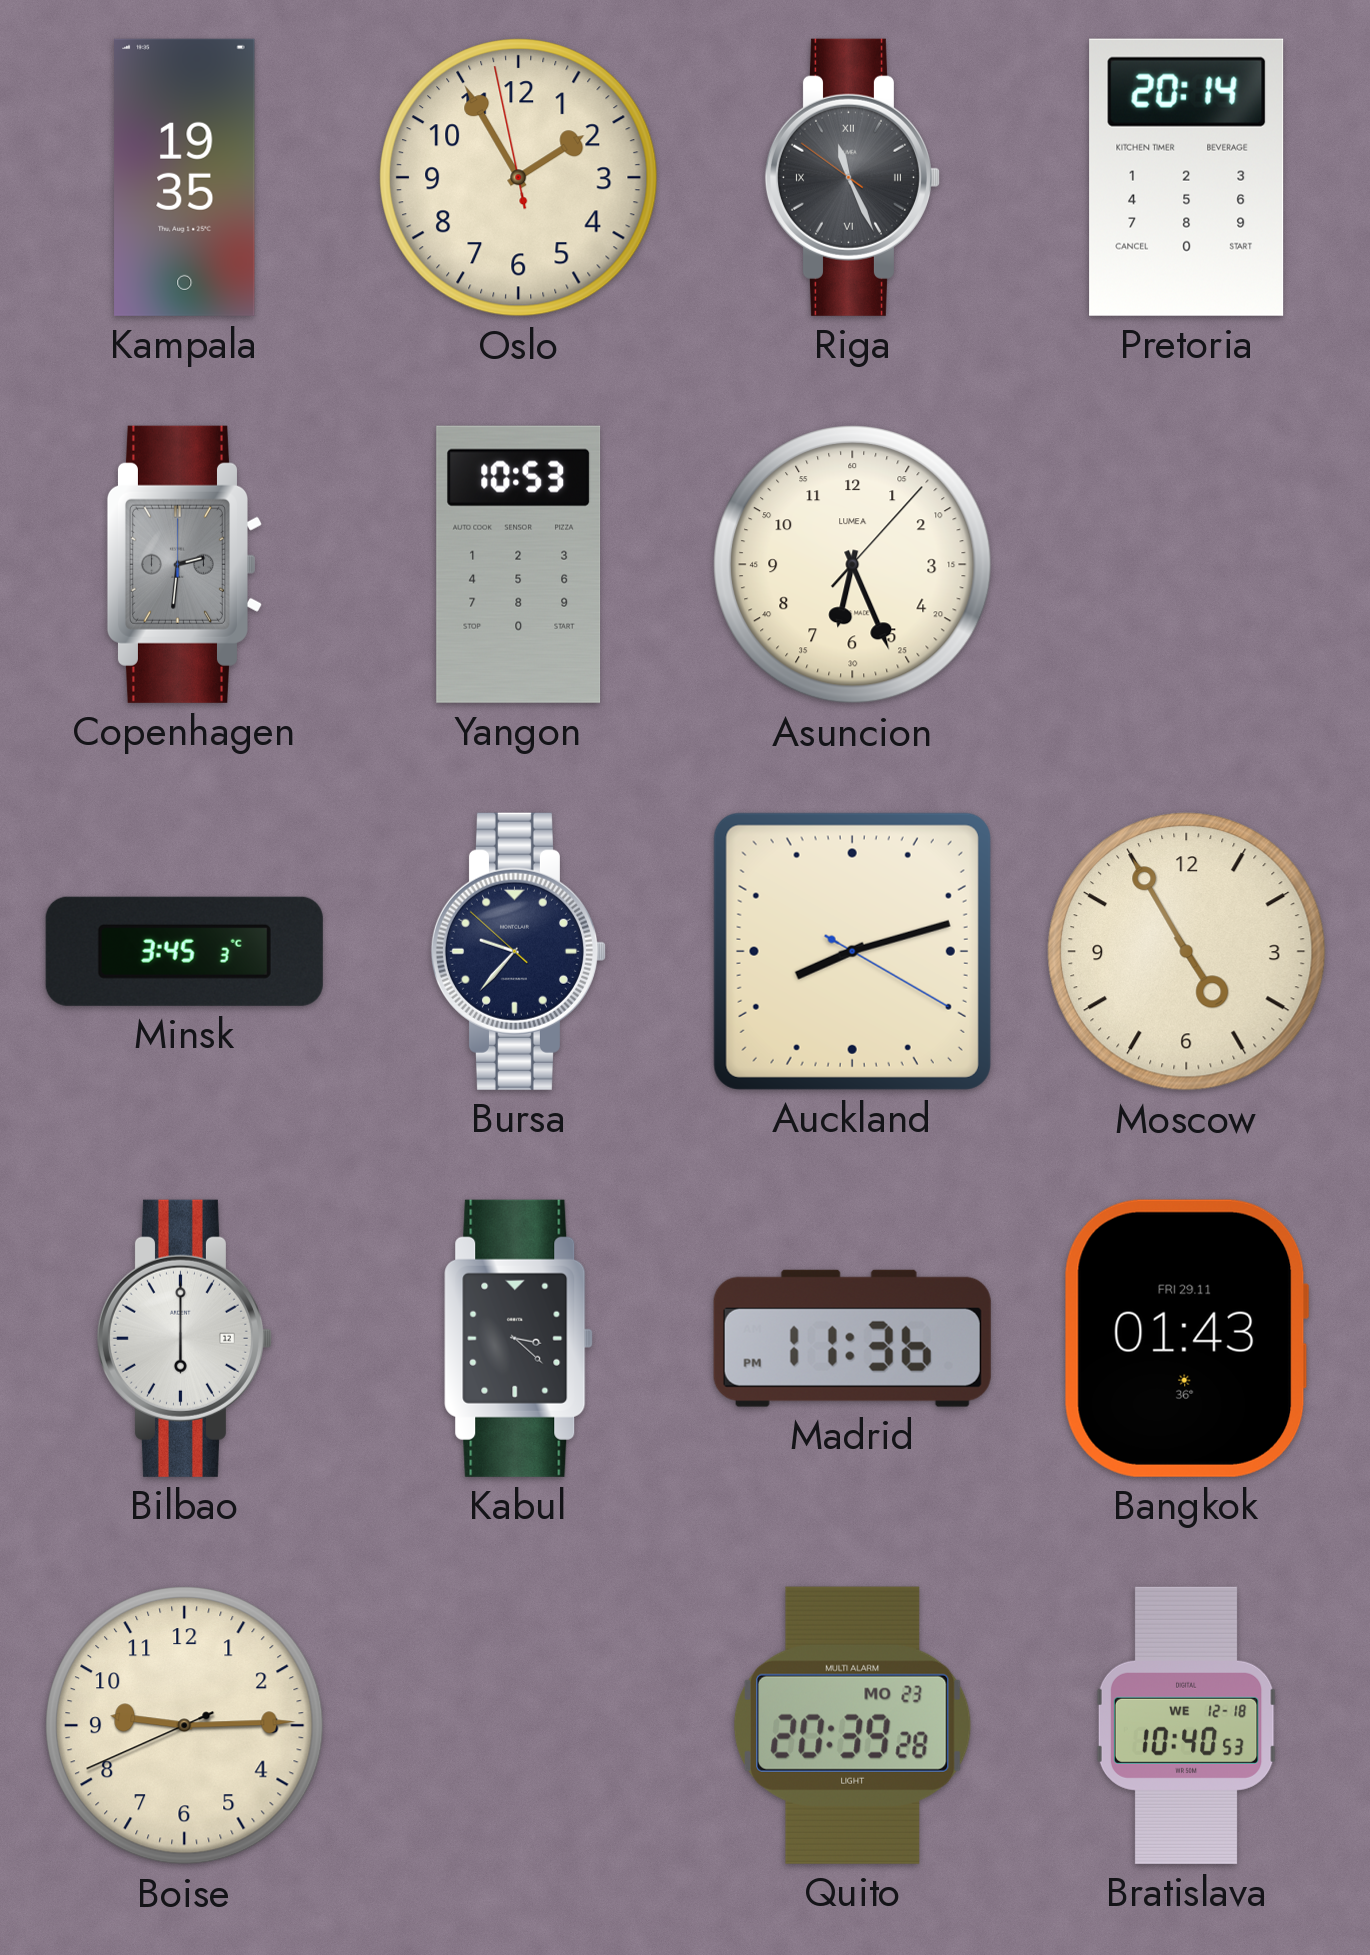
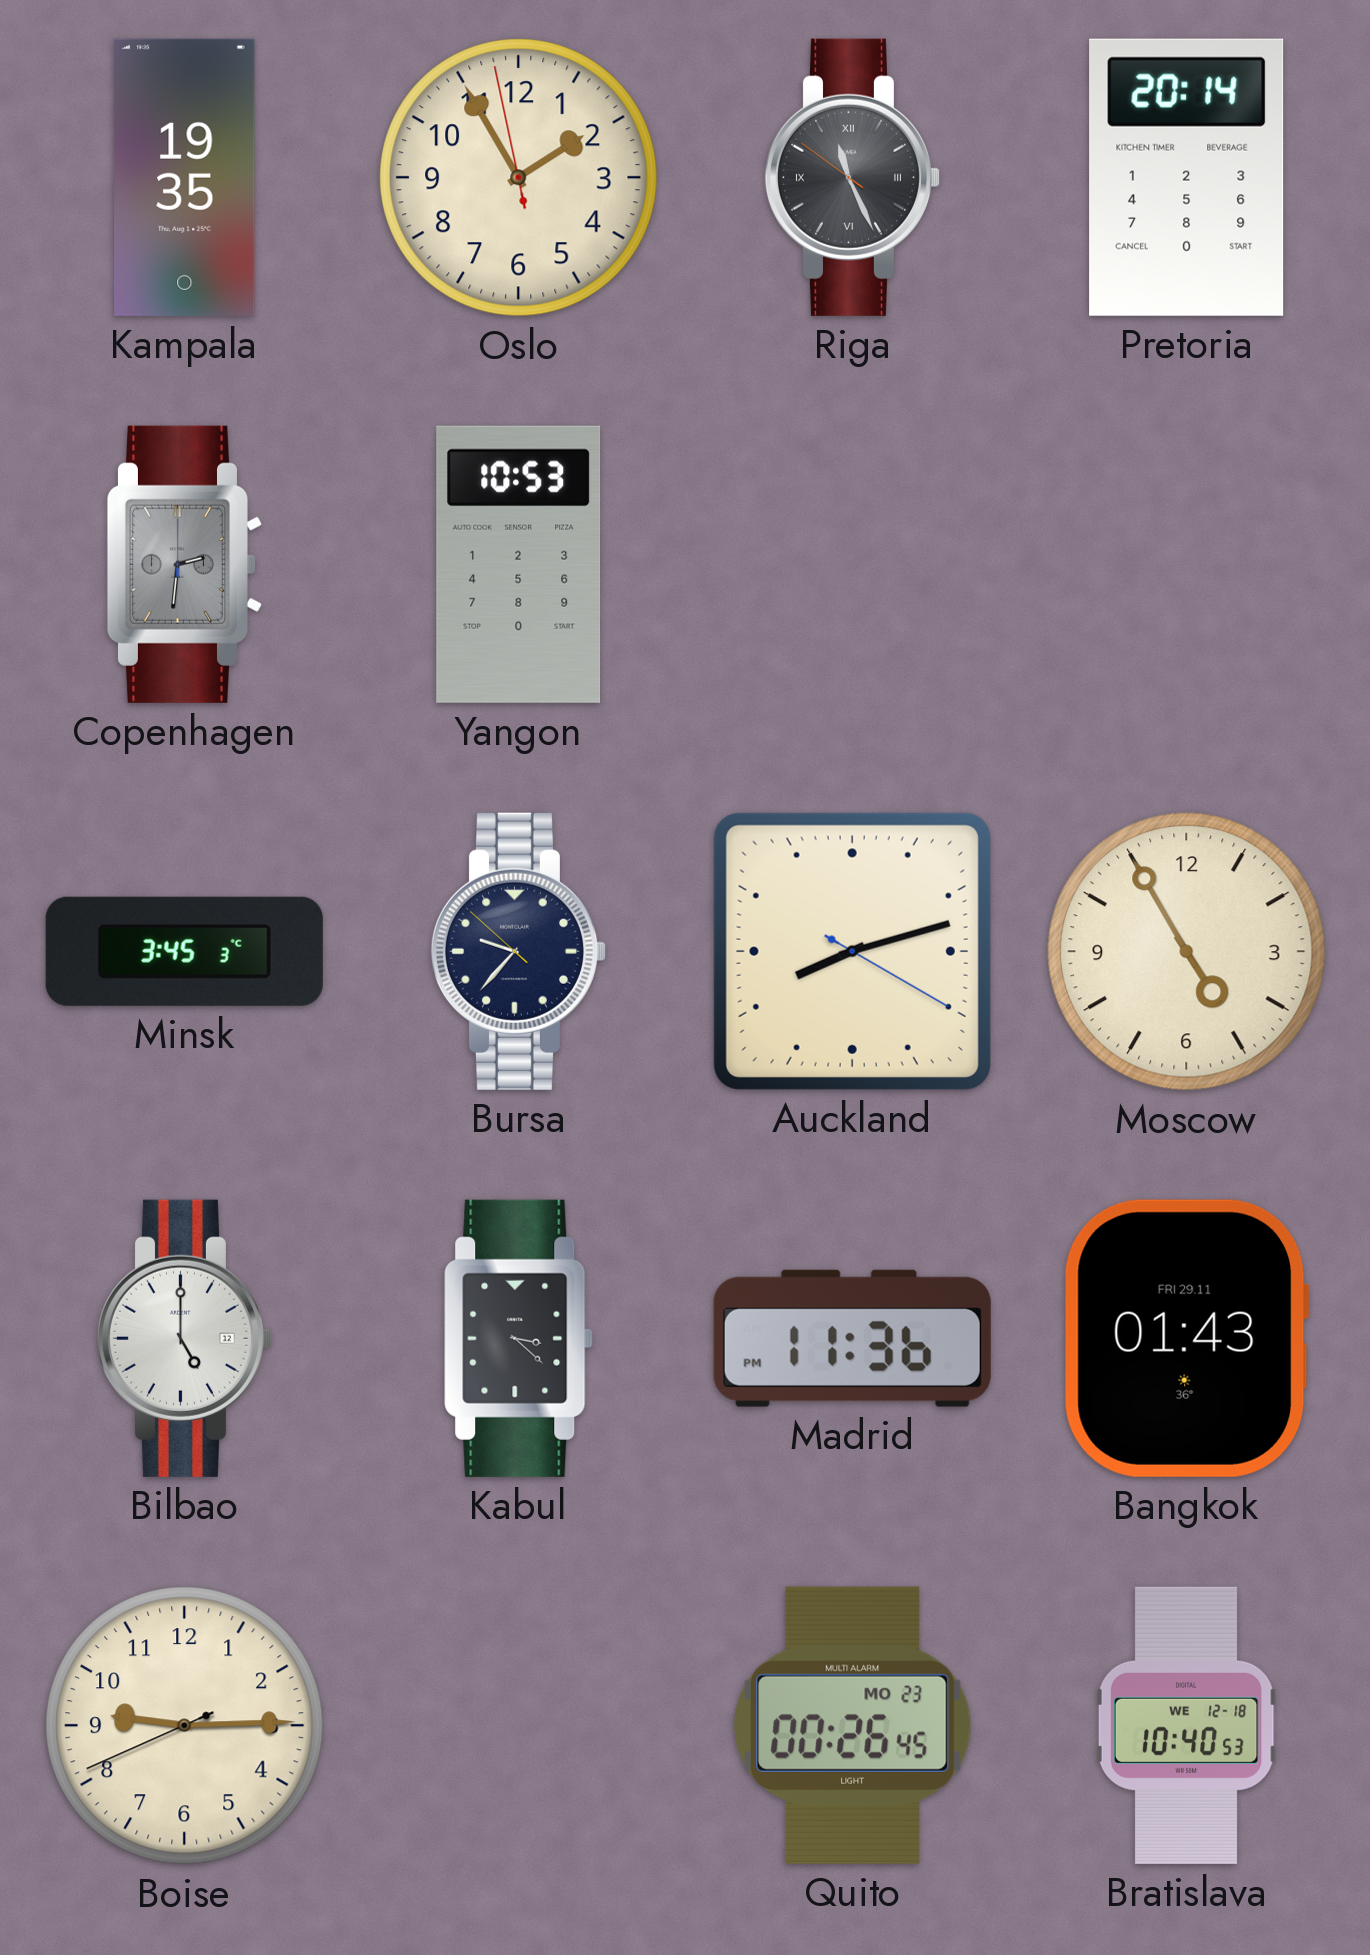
Asuncion: 6:26 -> none (853, 565)
Bilbao: 6:00 -> 5:00 (184, 1338)
Quito: 20:39 -> 00:26 (853, 1725)
